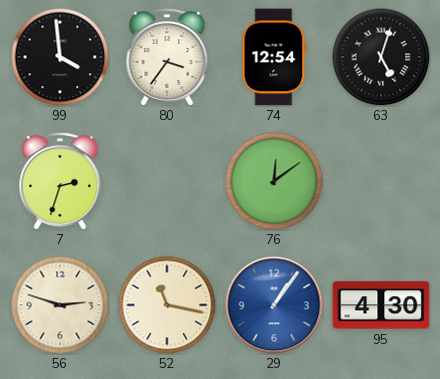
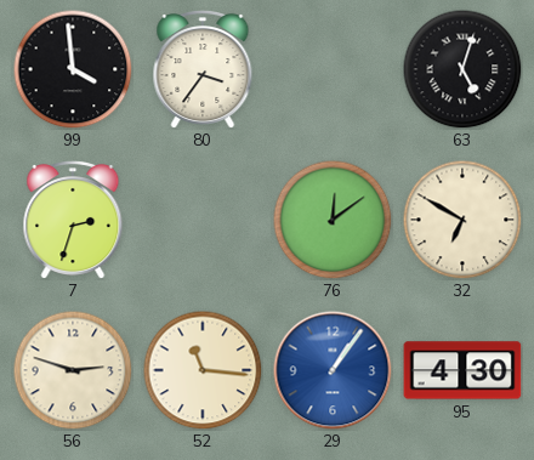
74: 12:54 -> none (274, 57)
32: none -> 6:50 (462, 220)
52: 11:17 -> 11:16 (203, 370)
